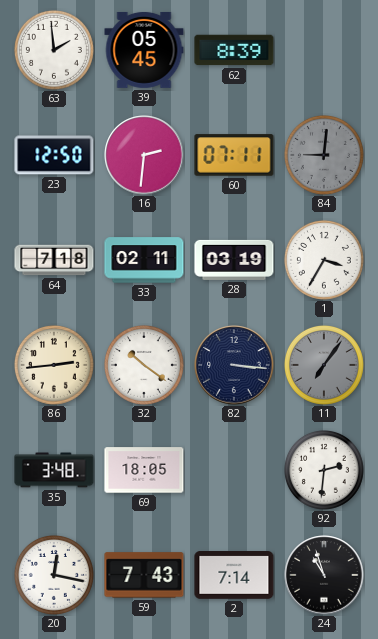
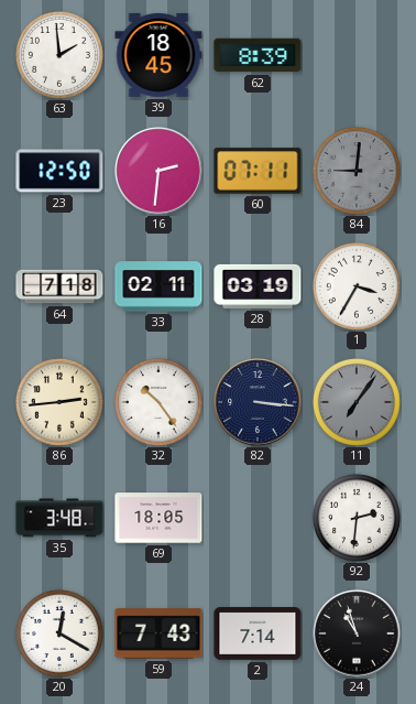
39: 05:45 -> 18:45 (158, 55)
32: 10:21 -> 10:24 (158, 402)
20: 12:17 -> 12:20 (59, 633)
